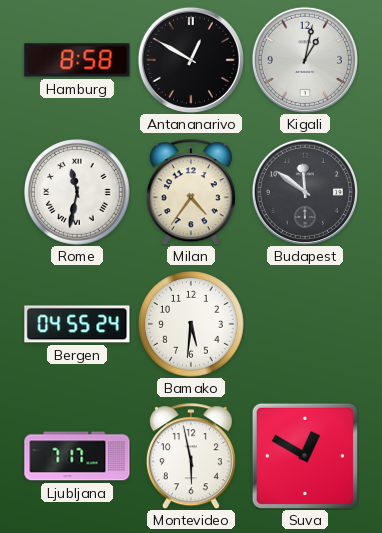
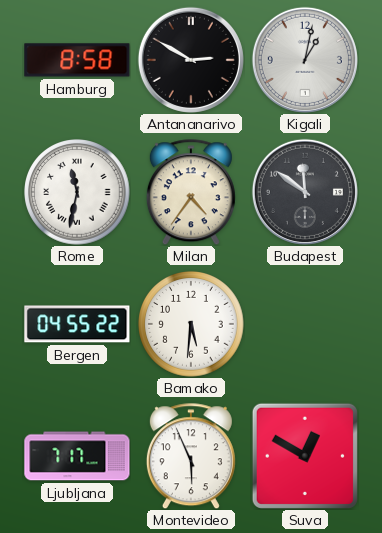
Antananarivo: 12:50 -> 2:50 (191, 60)
Bergen: 04:55:24 -> 04:55:22 (77, 324)
Montevideo: 5:58 -> 5:56 (191, 456)
